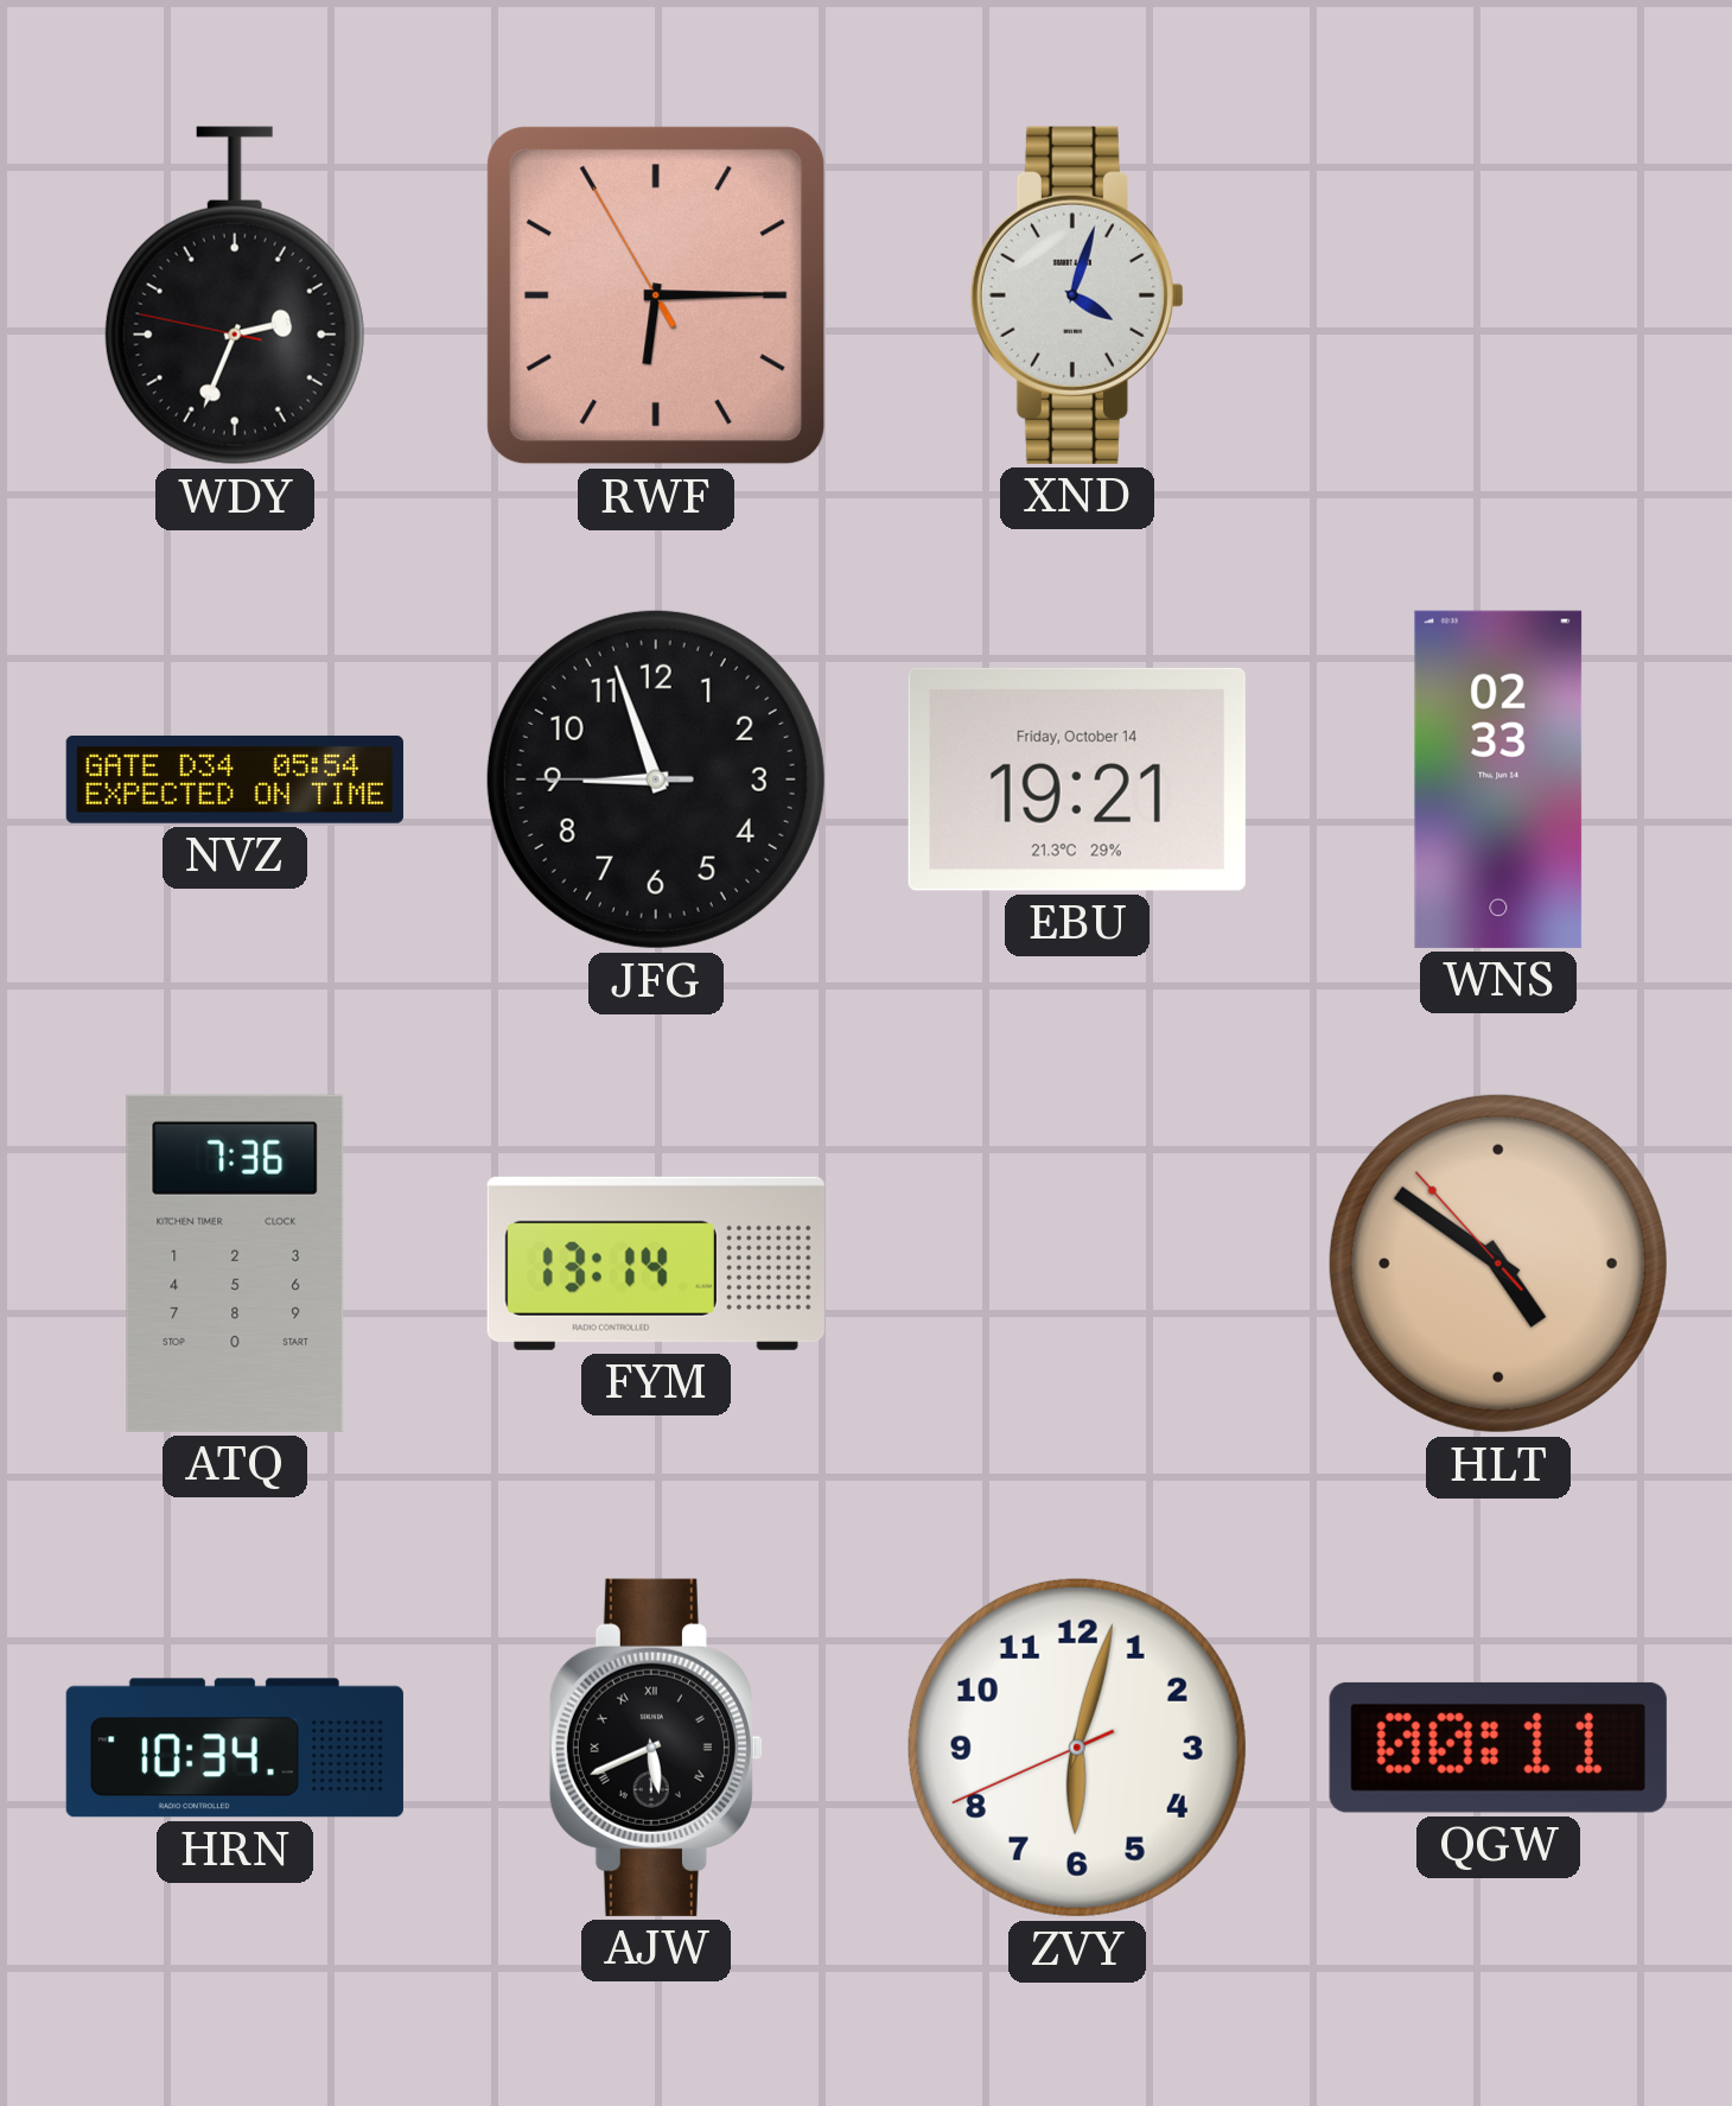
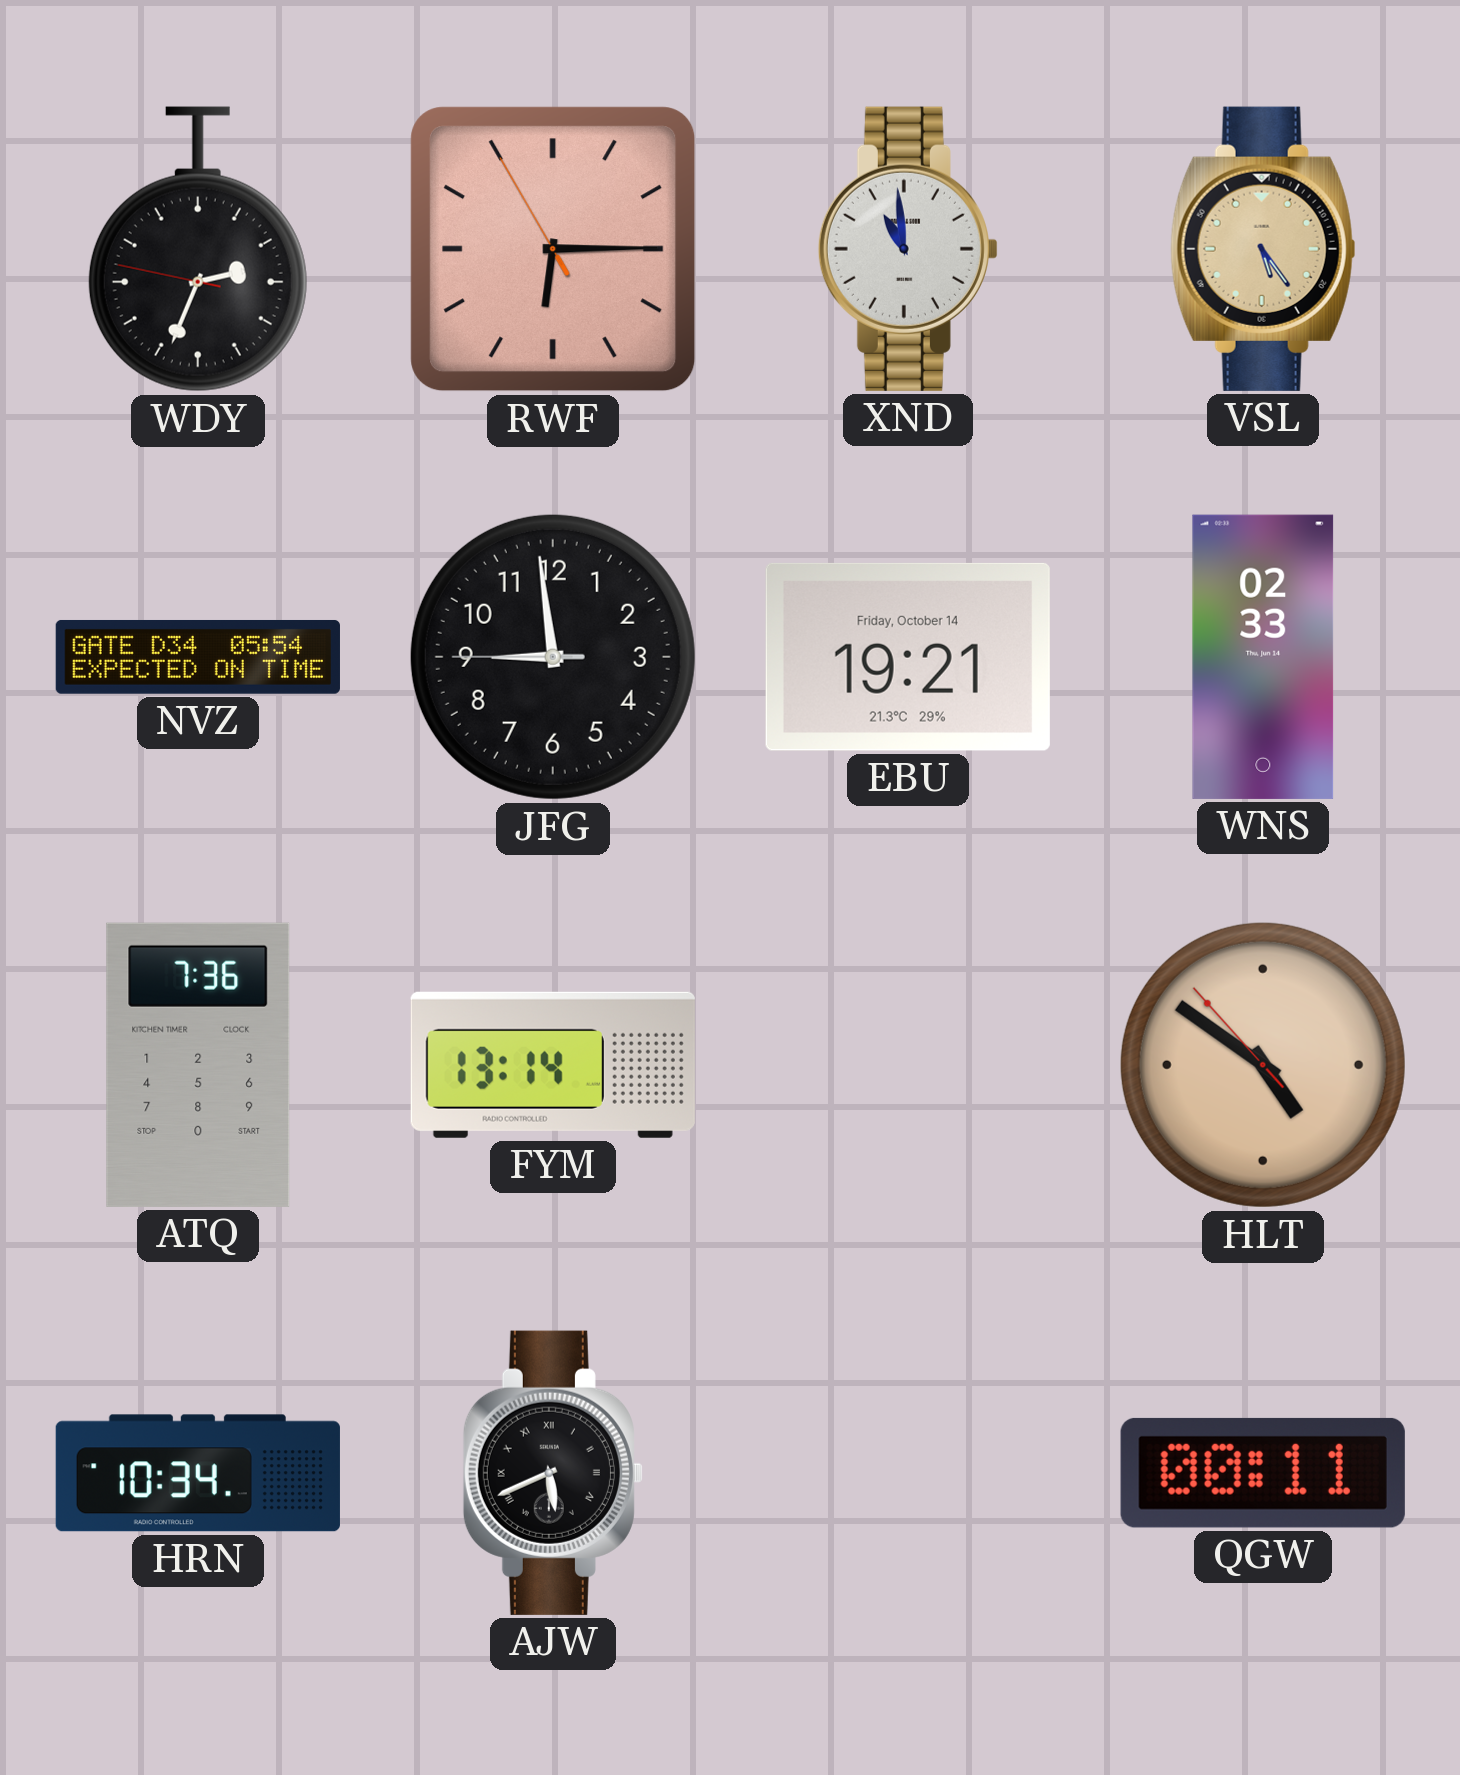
XND: 4:03 -> 10:59 (908, 249)
VSL: none -> 5:24 (1263, 249)
JFG: 8:56 -> 8:58 (553, 657)
ZVY: 6:02 -> none (1077, 1748)
